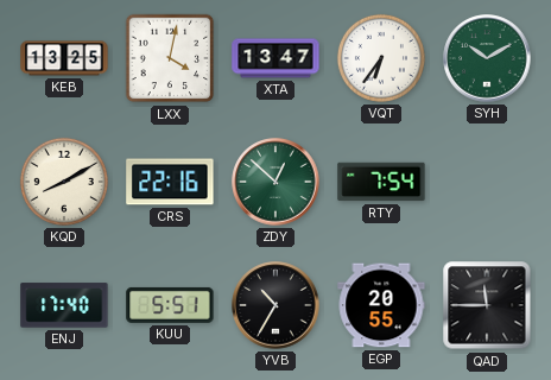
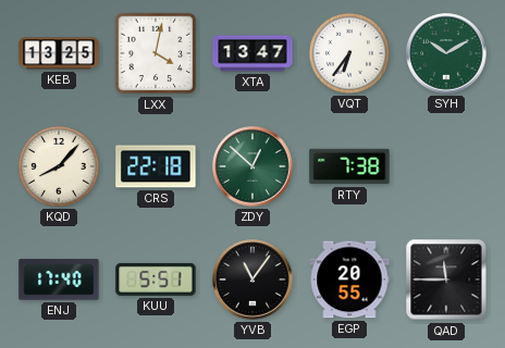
KQD: 8:10 -> 8:07 (59, 166)
CRS: 22:16 -> 22:18 (156, 166)
RTY: 7:54 -> 7:38 (349, 166)
YVB: 10:35 -> 11:06 (253, 279)
